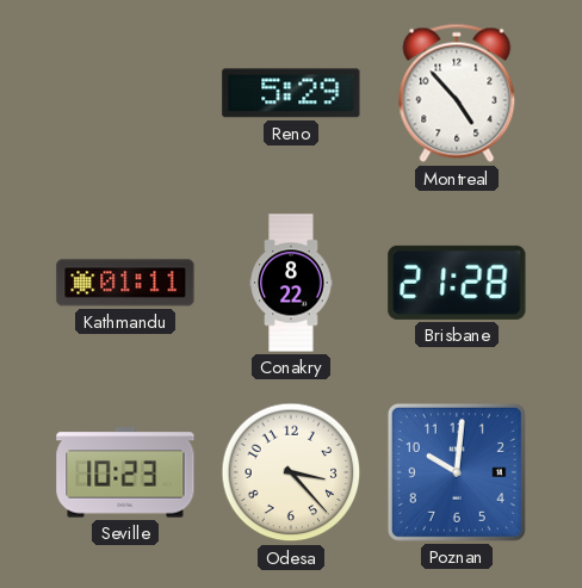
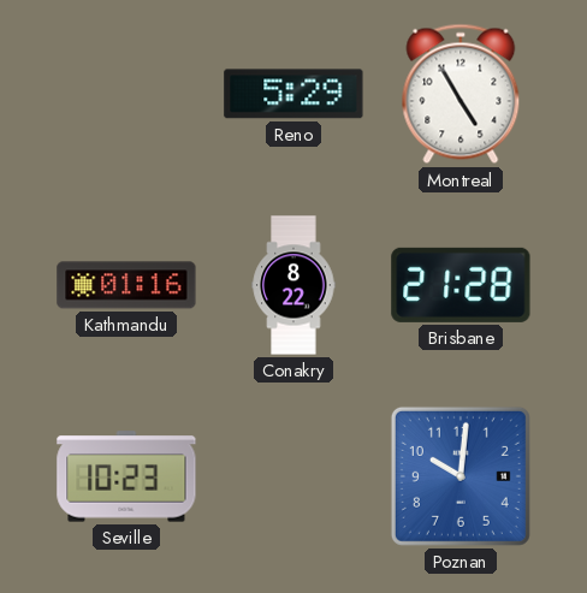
Montreal: 4:53 -> 4:55 (461, 94)
Kathmandu: 01:11 -> 01:16 (126, 285)
Odesa: 3:23 -> none (291, 472)
